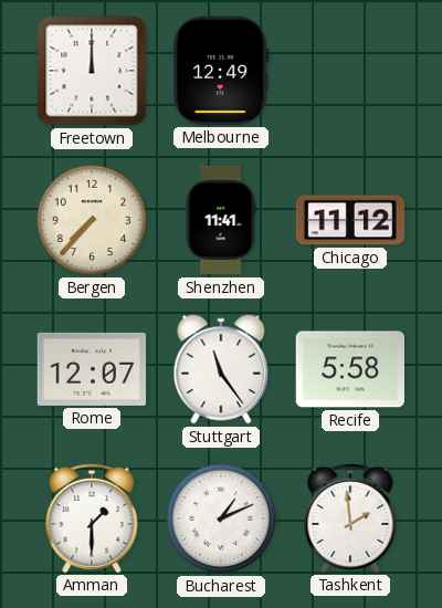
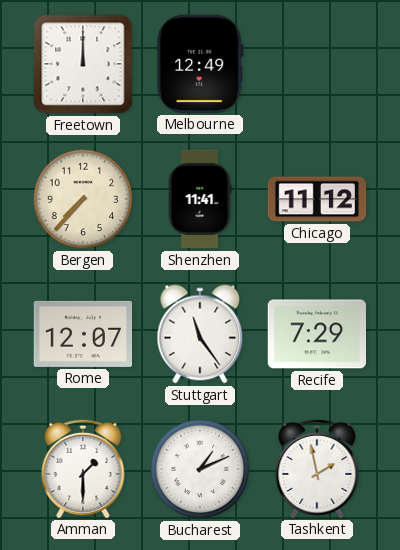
Recife: 5:58 -> 7:29 (317, 334)
Tashkent: 1:59 -> 1:58 (317, 468)
